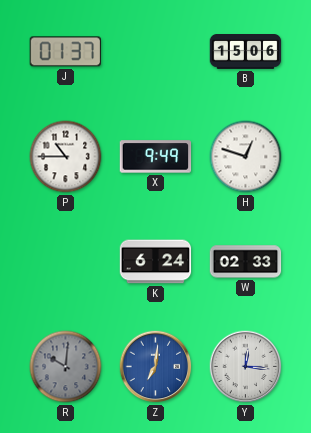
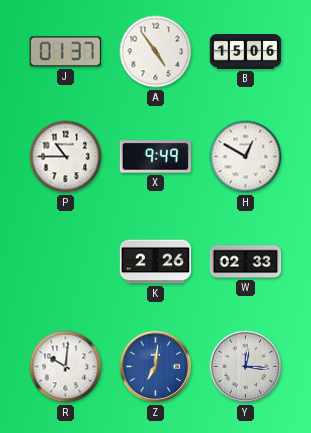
A: none -> 4:54 (156, 52)
H: 12:48 -> 12:50 (246, 157)
K: 6:24 -> 2:26 (156, 262)
R dial: grey -> white (66, 367)
